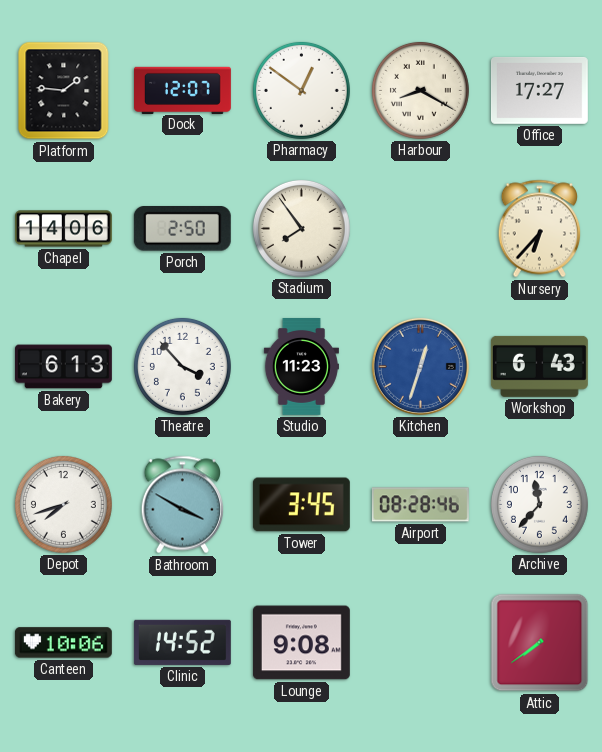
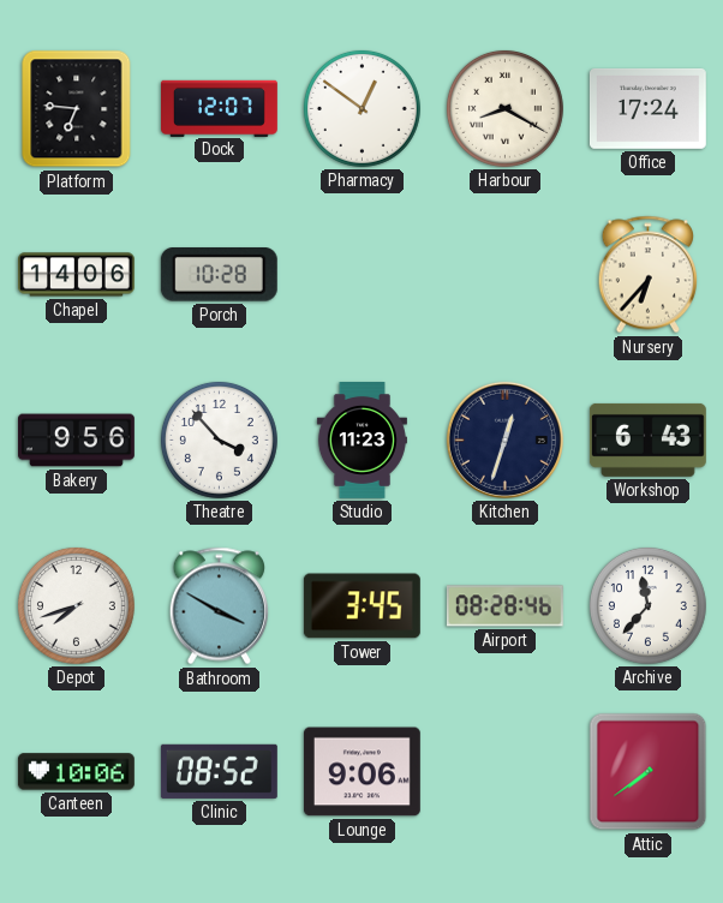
Platform: 1:46 -> 6:46 (77, 109)
Office: 17:27 -> 17:24 (647, 108)
Porch: 2:50 -> 10:28 (219, 275)
Stadium: 7:54 -> none (301, 228)
Bakery: 6:13 -> 9:56 (77, 441)
Kitchen dial: blue -> navy (504, 439)
Clinic: 14:52 -> 08:52 (219, 771)
Lounge: 9:08 -> 9:06 (361, 772)
